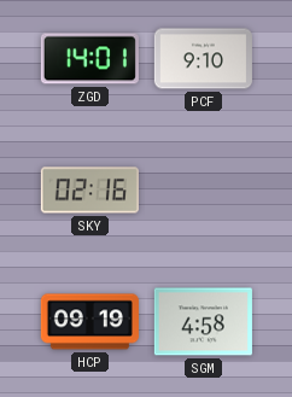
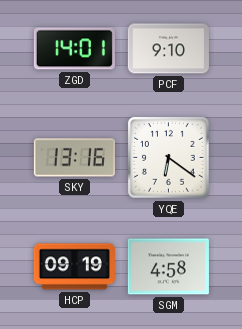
SKY: 02:16 -> 13:16 (74, 158)
YQE: none -> 6:21 (169, 158)
